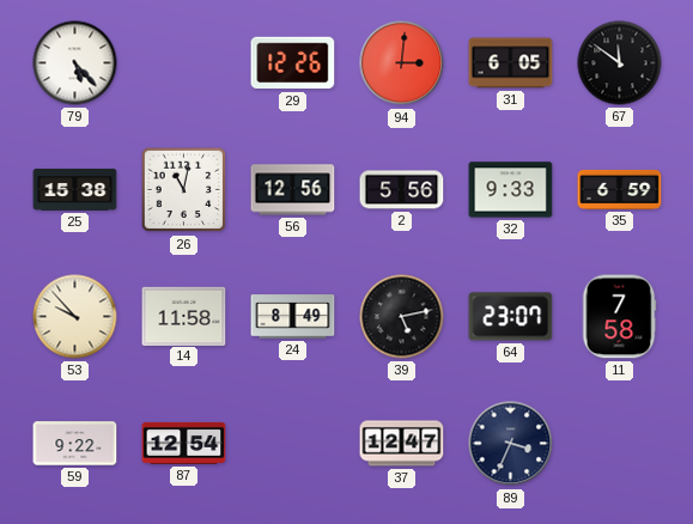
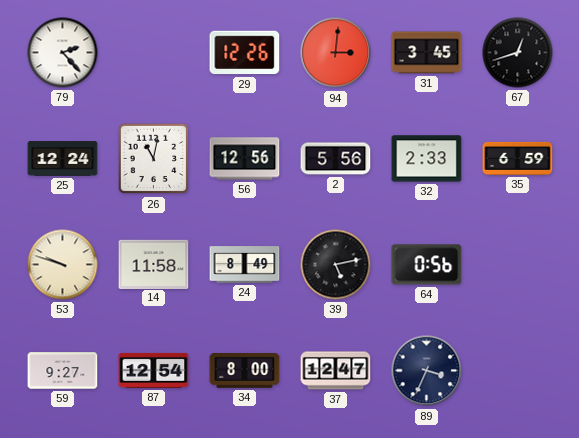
79: 5:23 -> 2:23 (63, 53)
31: 6:05 -> 3:45 (427, 53)
67: 11:51 -> 12:42 (518, 53)
25: 15:38 -> 12:24 (63, 159)
32: 9:33 -> 2:33 (427, 159)
53: 9:53 -> 9:48 (63, 265)
64: 23:07 -> 0:56 (427, 265)
11: 7:58 -> none (619, 317)
59: 9:22 -> 9:27 (63, 371)
34: none -> 8:00 (245, 371)
